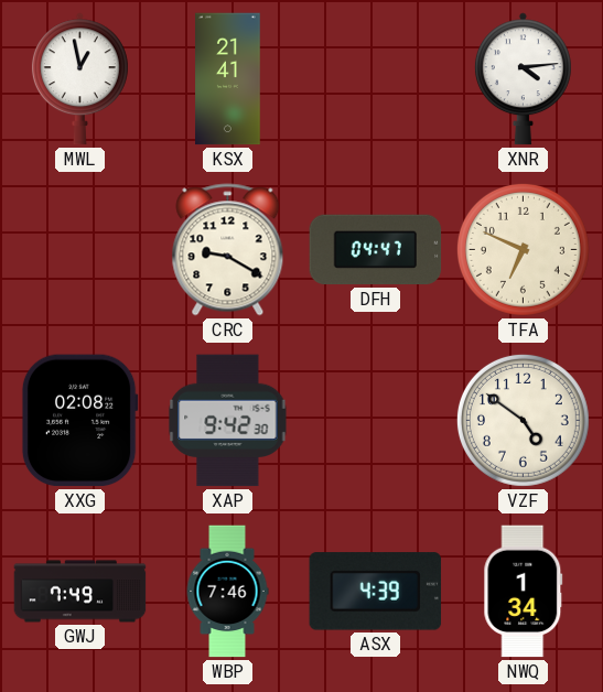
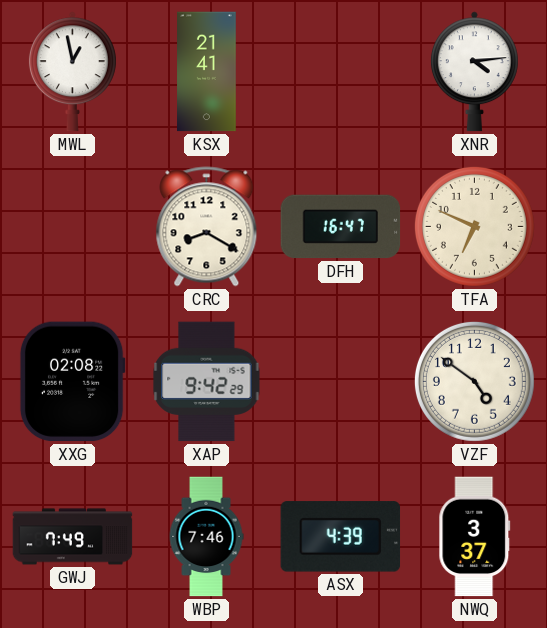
CRC: 9:20 -> 8:20 (207, 227)
DFH: 04:47 -> 16:47 (341, 227)
XAP: 9:42:30 -> 9:42:29 (207, 382)
NWQ: 1:34 -> 3:37 (475, 537)
